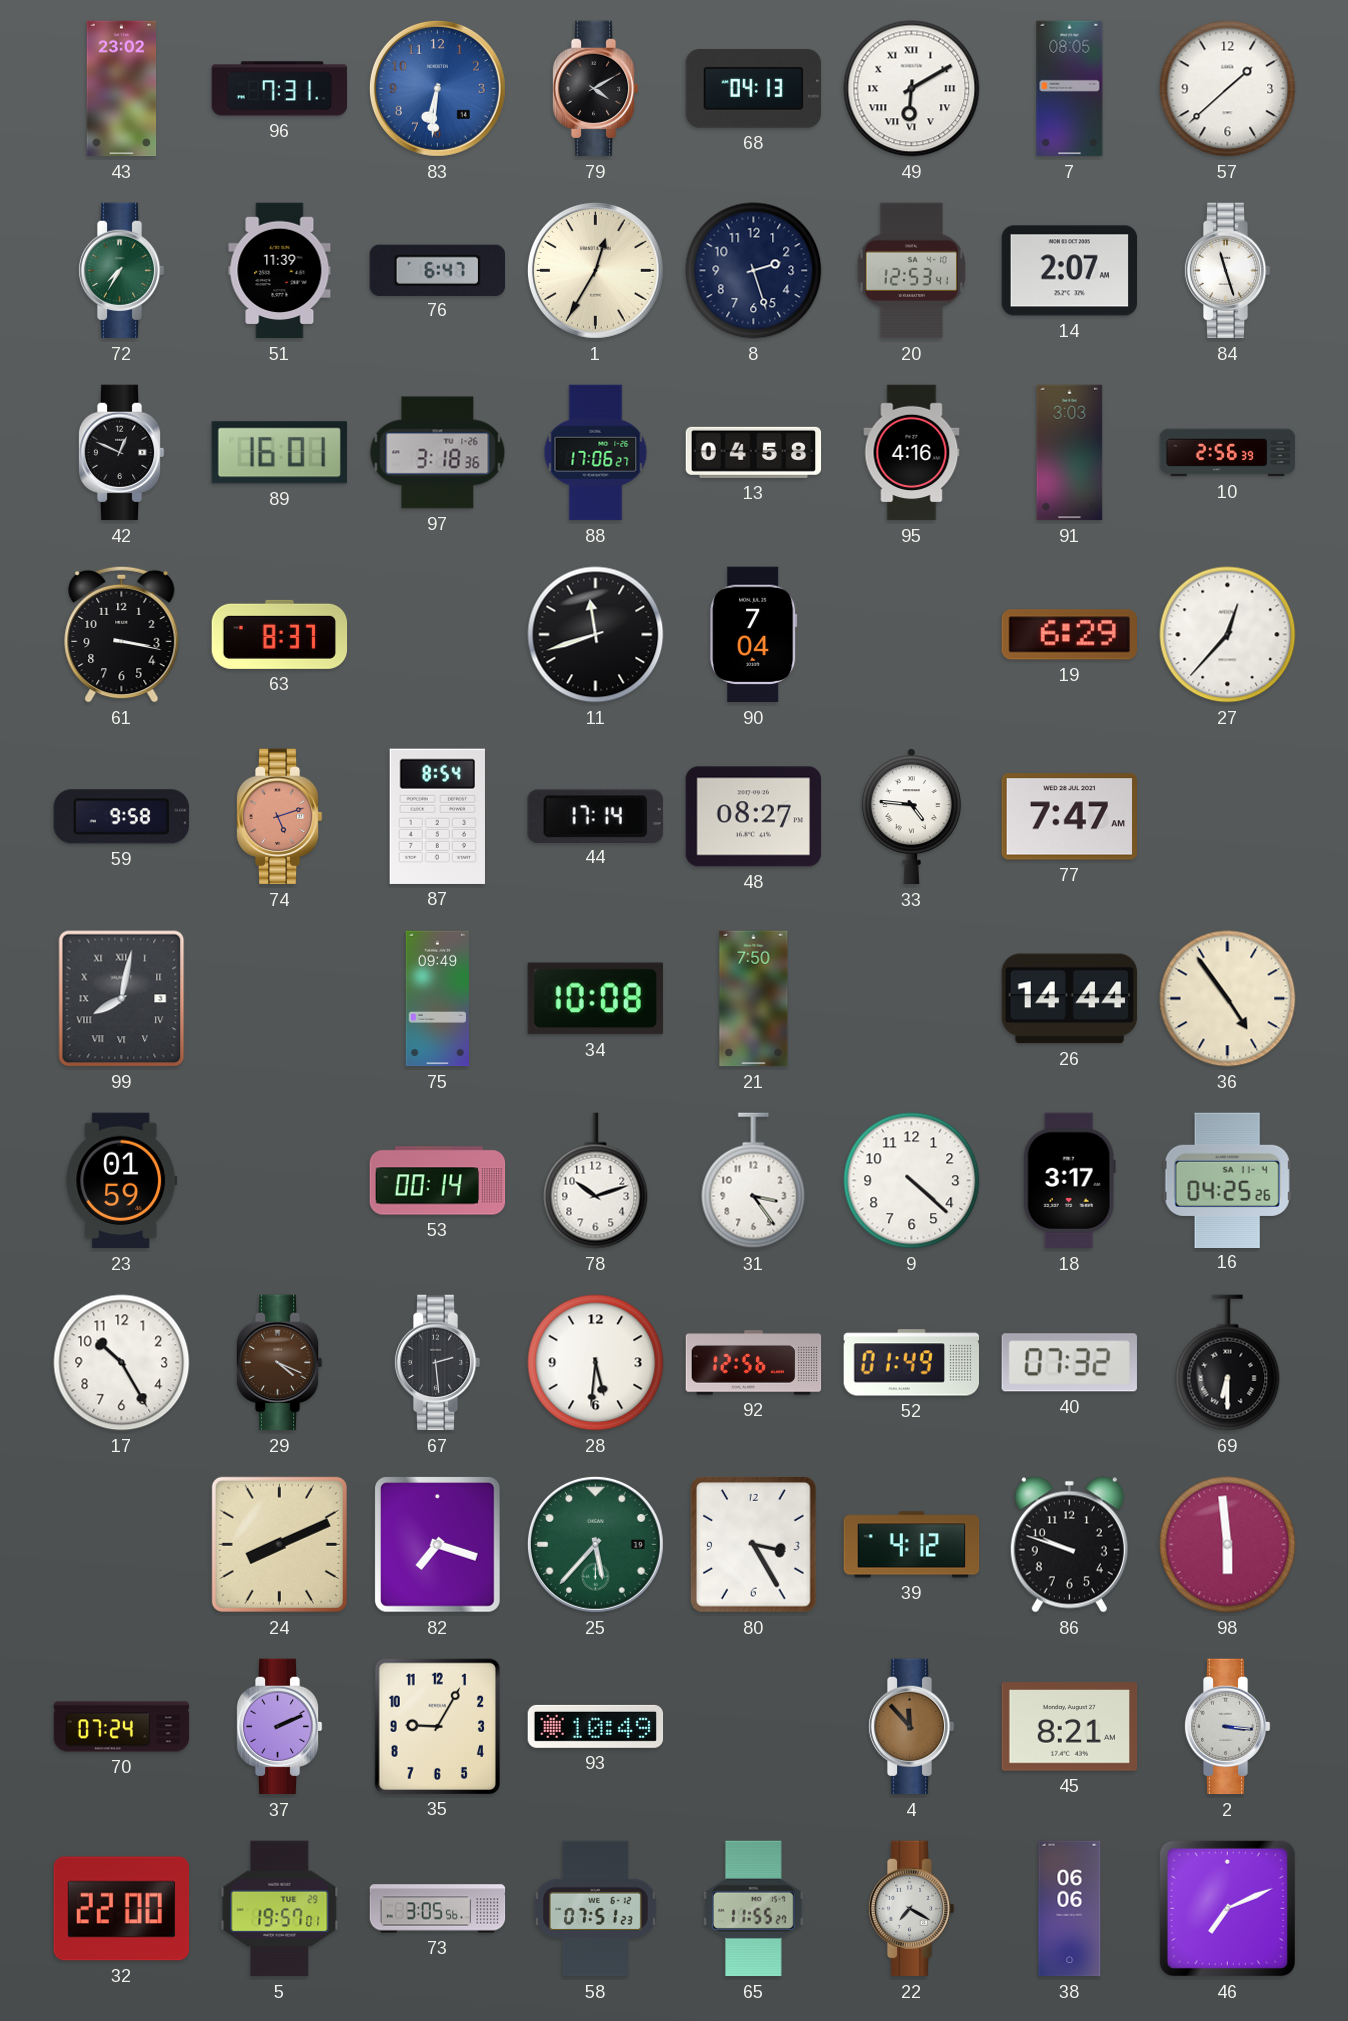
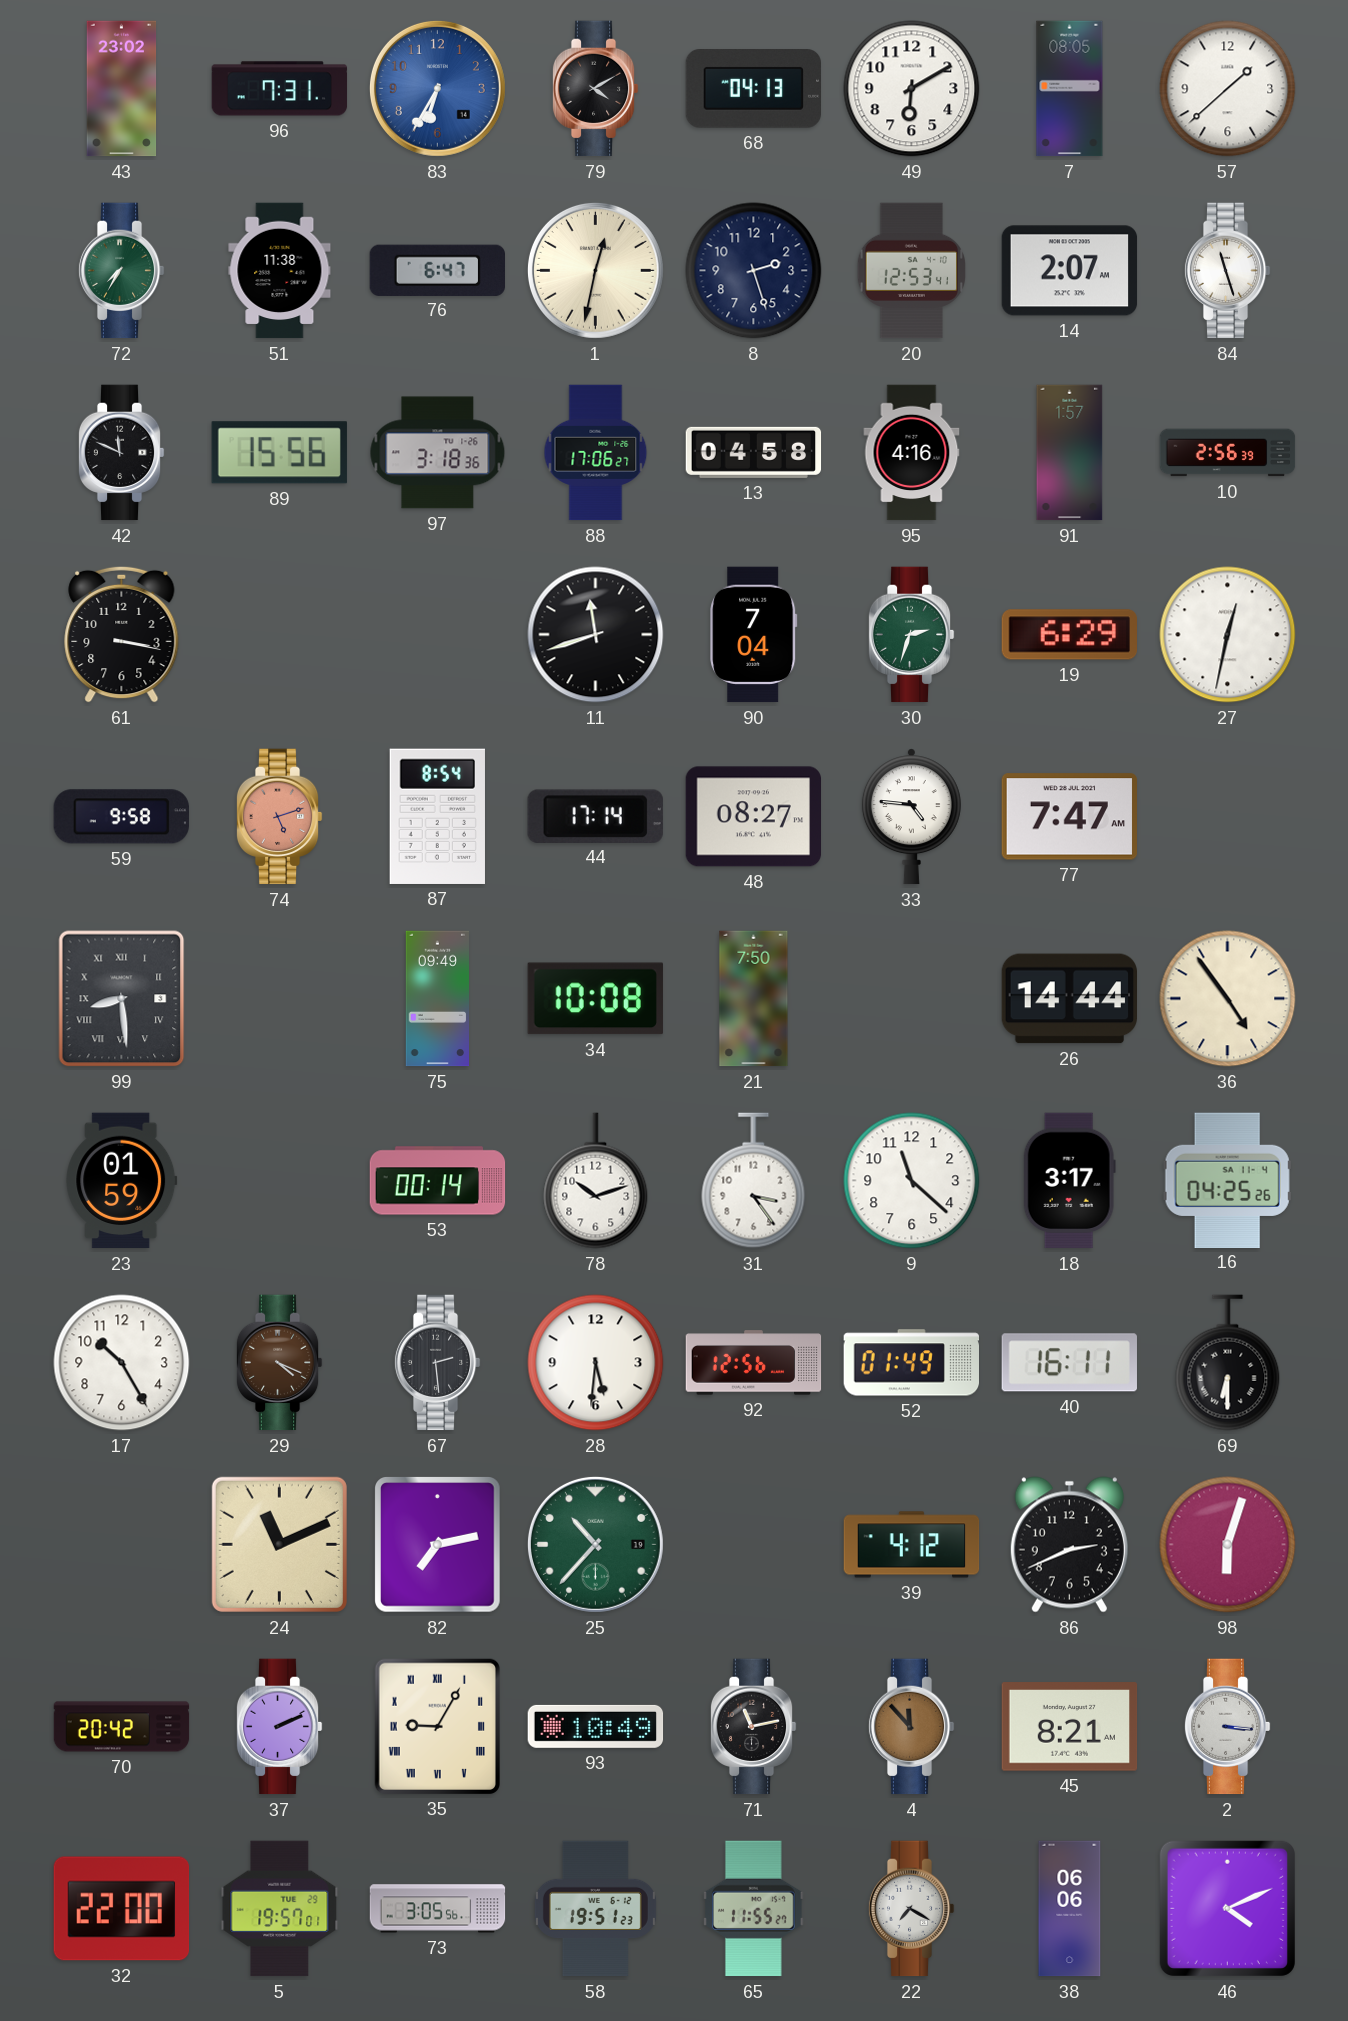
83: 6:31 -> 6:35 (437, 88)
49 numerals: Roman -> Arabic (912, 89)
51: 11:39 -> 11:38 (280, 271)
1: 12:35 -> 12:32 (595, 270)
42: 12:49 -> 11:49 (121, 453)
89: 16:01 -> 15:56 (279, 453)
91: 3:03 -> 1:57 (1070, 453)
63: 8:37 -> none (280, 634)
30: none -> 2:33 (911, 635)
27: 12:37 -> 12:32 (1228, 635)
99: 8:02 -> 8:29 (122, 999)
9: 4:22 -> 11:22 (912, 1181)
40: 07:32 -> 16:11 (1069, 1363)
24: 8:11 -> 11:11 (279, 1544)
82: 7:18 -> 7:13 (438, 1545)
25: 5:37 -> 10:37 (595, 1544)
80: 3:25 -> none (754, 1545)
86: 9:48 -> 2:41 (1069, 1545)
98: 5:59 -> 6:03 (1228, 1545)
70: 07:24 -> 20:42 (122, 1727)
35 numerals: Arabic -> Roman (437, 1726)
71: none -> 11:13 (753, 1727)
58: 07:51 -> 19:51 (595, 1909)
46: 7:11 -> 4:11 (1227, 1908)
